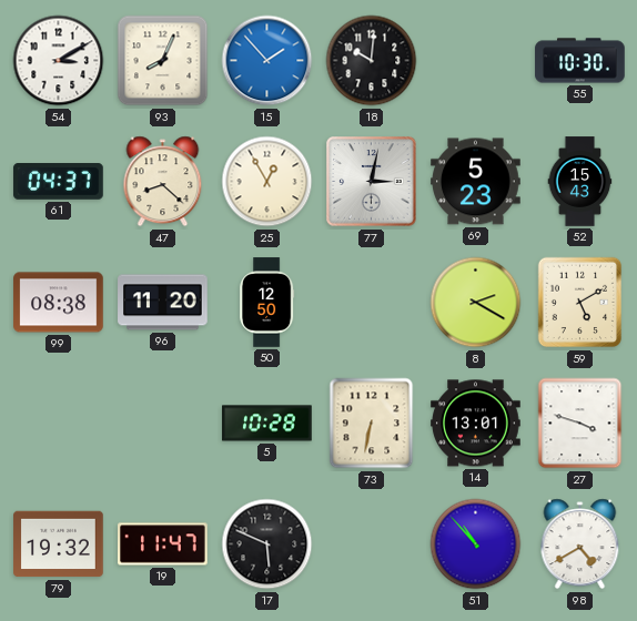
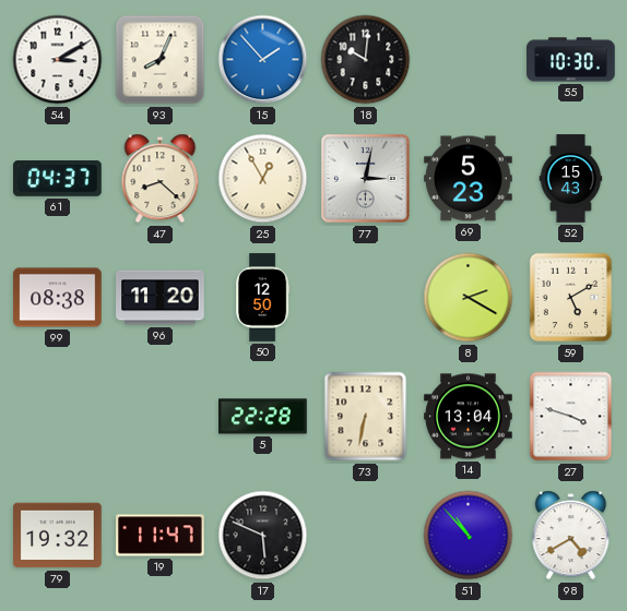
5: 10:28 -> 22:28 (263, 417)
14: 13:01 -> 13:04 (469, 417)
